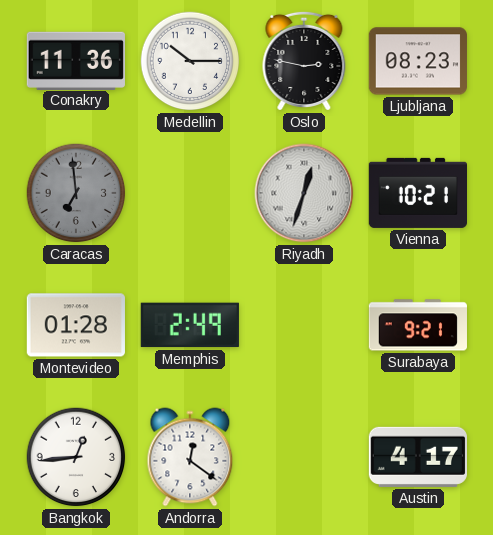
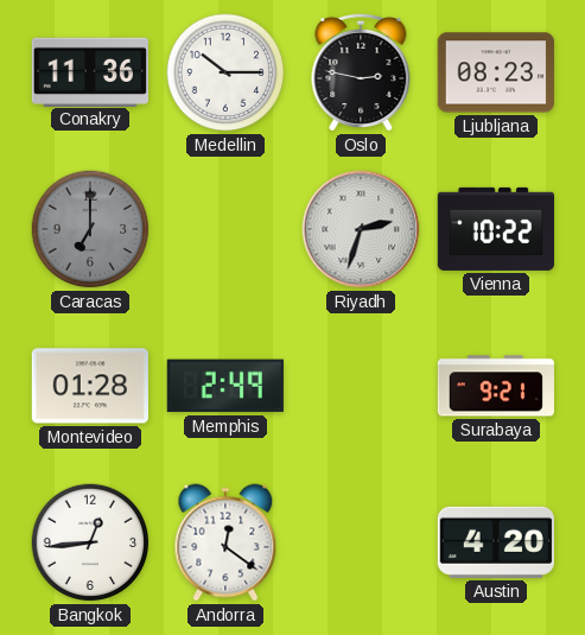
Caracas: 6:59 -> 7:00 (90, 229)
Riyadh: 12:33 -> 2:33 (361, 229)
Vienna: 10:21 -> 10:22 (495, 229)
Austin: 4:17 -> 4:20 (496, 542)
